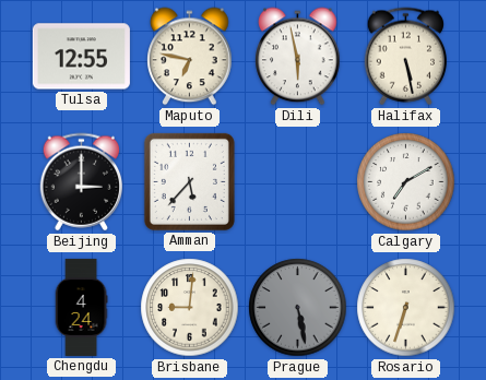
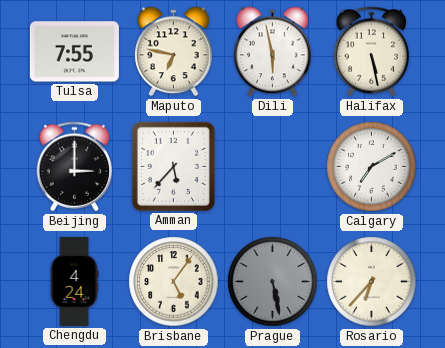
Tulsa: 12:55 -> 7:55 (74, 52)
Brisbane: 9:01 -> 5:06 (174, 282)
Rosario: 6:33 -> 6:37 (372, 282)
